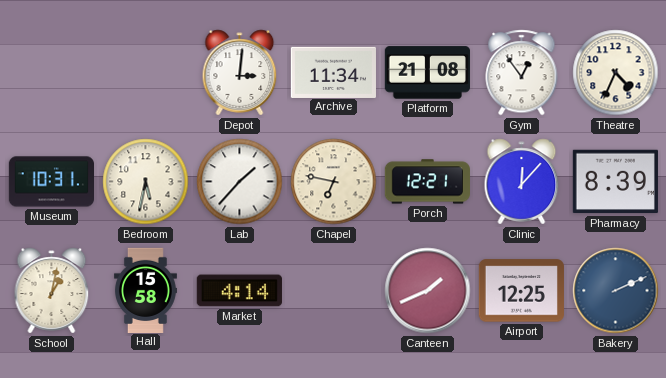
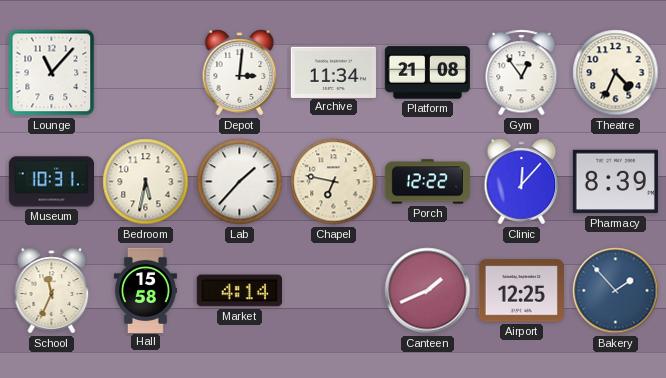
Lounge: none -> 11:07 (52, 73)
Porch: 12:21 -> 12:22 (427, 182)
School: 1:02 -> 11:34 (52, 291)
Bakery: 2:11 -> 1:53 (616, 291)
